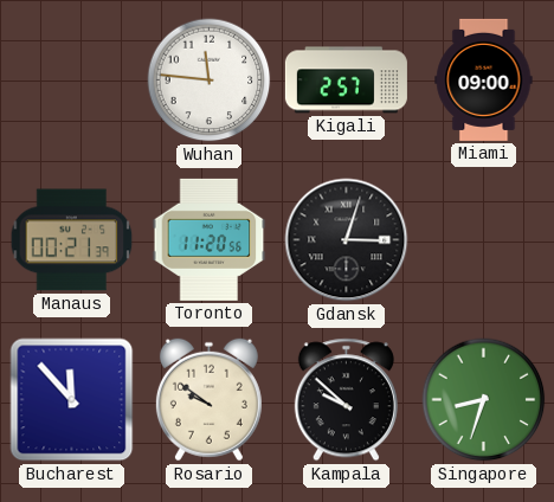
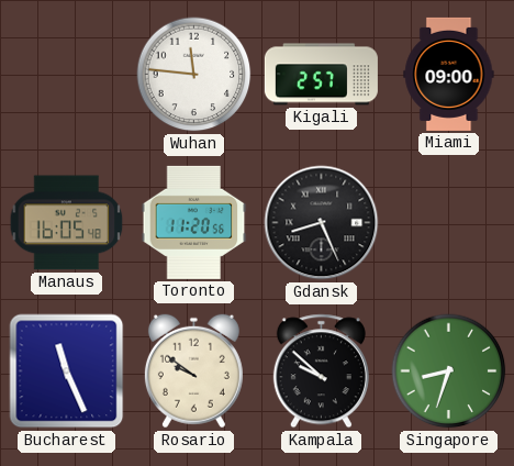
Manaus: 00:21 -> 16:05 (67, 223)
Gdansk: 3:03 -> 8:26 (322, 223)
Bucharest: 11:53 -> 11:26 (67, 371)
